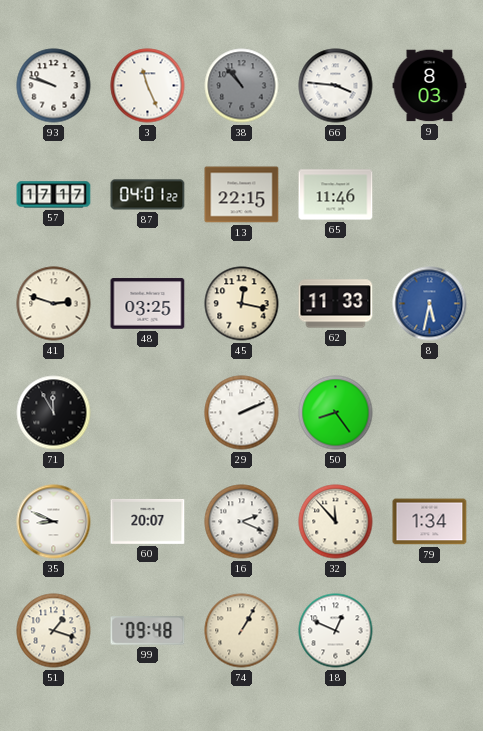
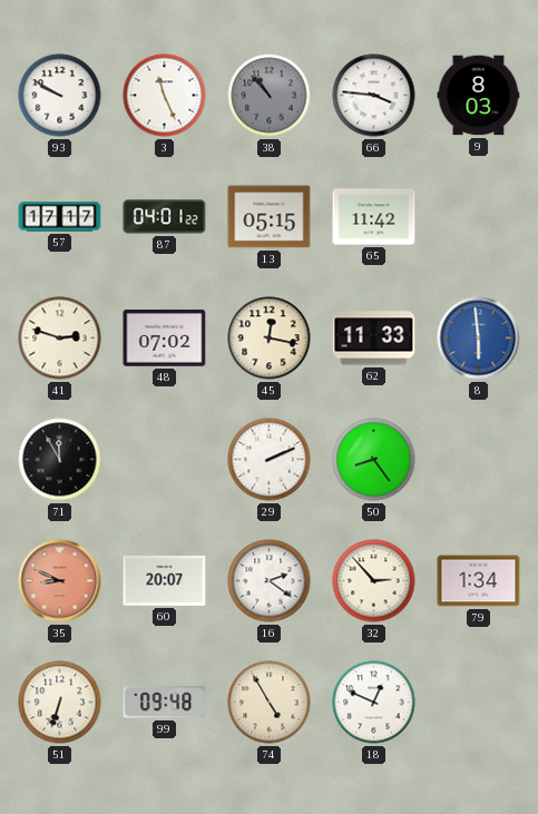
93: 9:48 -> 9:50 (60, 96)
13: 22:15 -> 05:15 (270, 217)
65: 11:46 -> 11:42 (374, 217)
48: 03:25 -> 07:02 (165, 339)
8: 5:32 -> 5:59 (479, 339)
35 dial: white -> salmon (60, 581)
16: 2:19 -> 2:21 (270, 581)
32: 11:53 -> 2:53 (374, 581)
51: 1:18 -> 6:33 (60, 703)
74: 1:05 -> 4:55 (270, 703)
